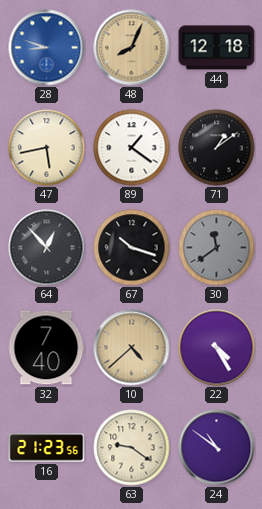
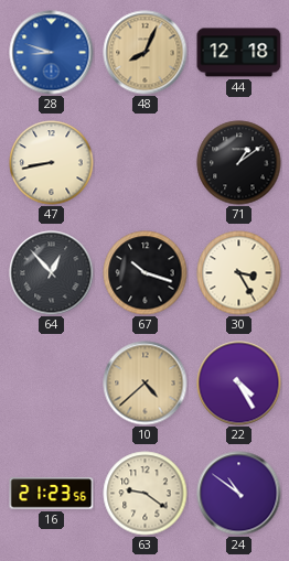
47: 5:43 -> 8:43 (52, 163)
89: 1:21 -> none (132, 148)
30: 11:39 -> 3:25 (239, 273)
30 dial: grey -> cream (239, 273)
32: 7:40 -> none (46, 348)
